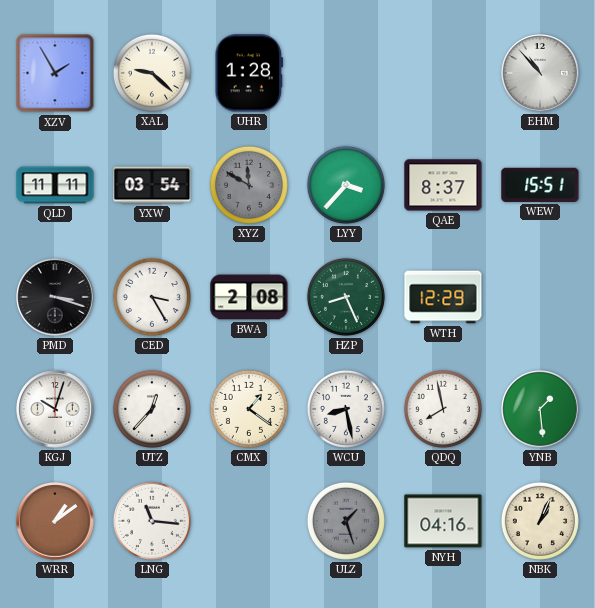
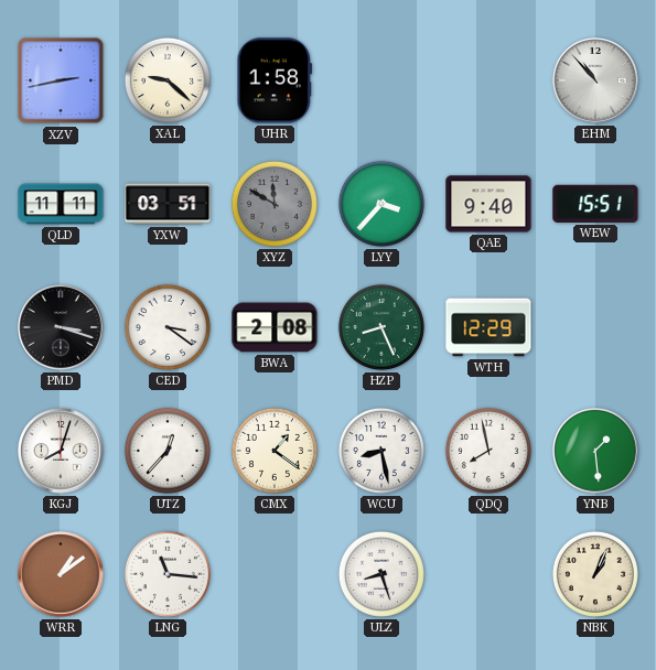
XZV: 1:55 -> 2:43 (61, 80)
UHR: 1:28 -> 1:58 (275, 80)
YXW: 03:54 -> 03:51 (168, 204)
QAE: 8:37 -> 9:40 (488, 204)
CED: 3:25 -> 3:21 (168, 327)
KGJ: 10:03 -> 8:03 (61, 451)
ULZ: 1:27 -> 8:27 (381, 574)
ULZ dial: grey -> white (381, 574)
NYH: 04:16 -> none (443, 521)
